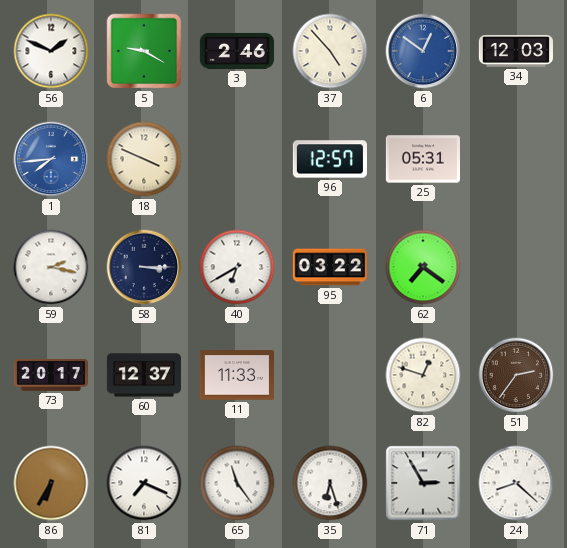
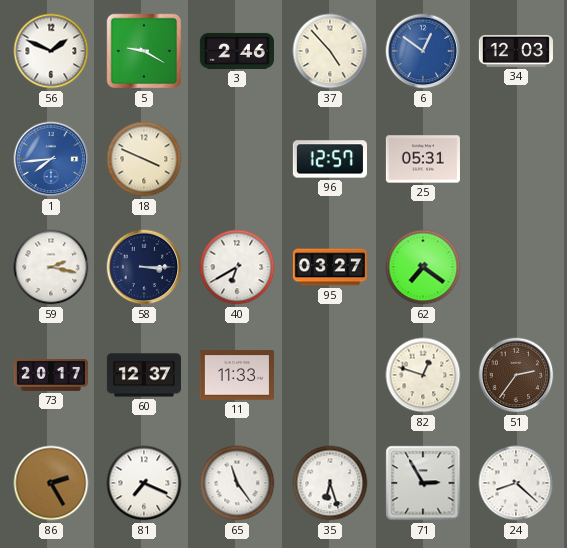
95: 03:22 -> 03:27 (329, 267)
86: 6:35 -> 2:25 (51, 483)
